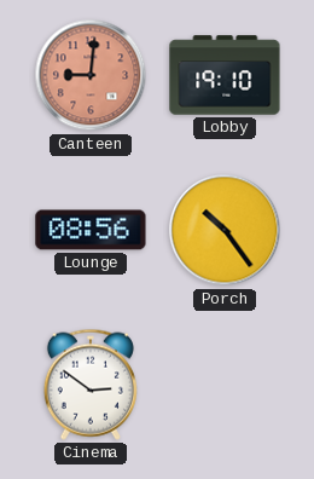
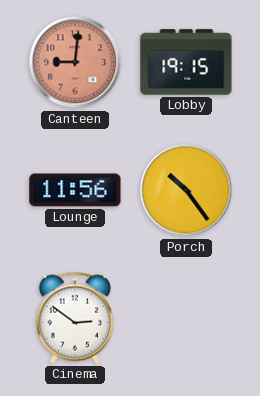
Lobby: 19:10 -> 19:15 (186, 62)
Lounge: 08:56 -> 11:56 (75, 190)
